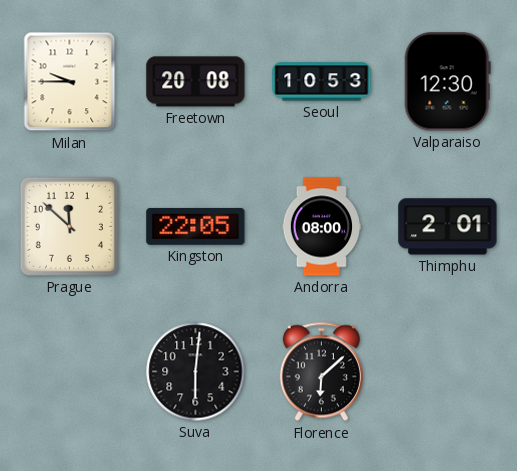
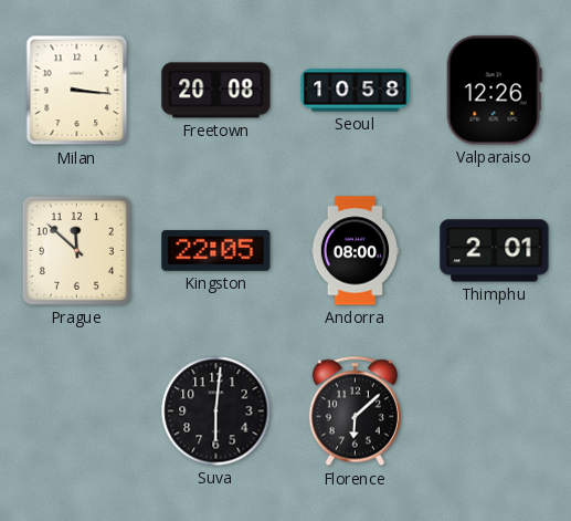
Milan: 9:45 -> 3:16 (77, 91)
Seoul: 10:53 -> 10:58 (356, 91)
Valparaiso: 12:30 -> 12:26 (494, 91)
